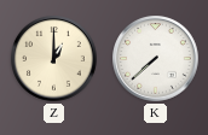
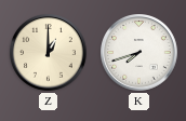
K: 7:38 -> 7:42 (139, 53)
